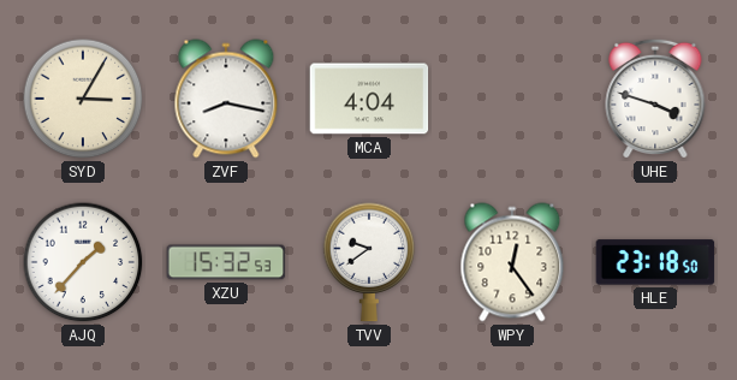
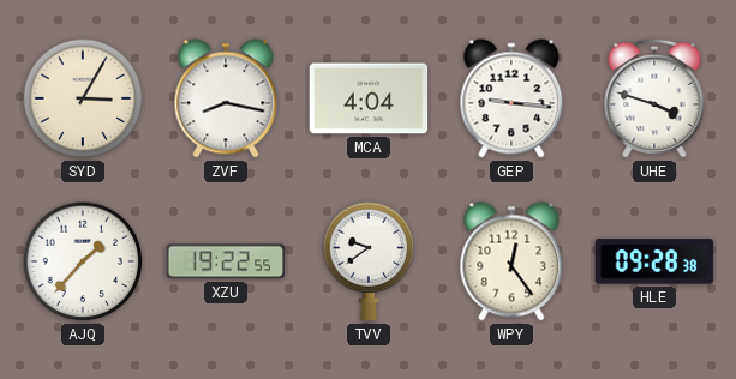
GEP: none -> 9:16 (511, 98)
XZU: 15:32 -> 19:22 (226, 261)
HLE: 23:18 -> 09:28 (654, 261)
